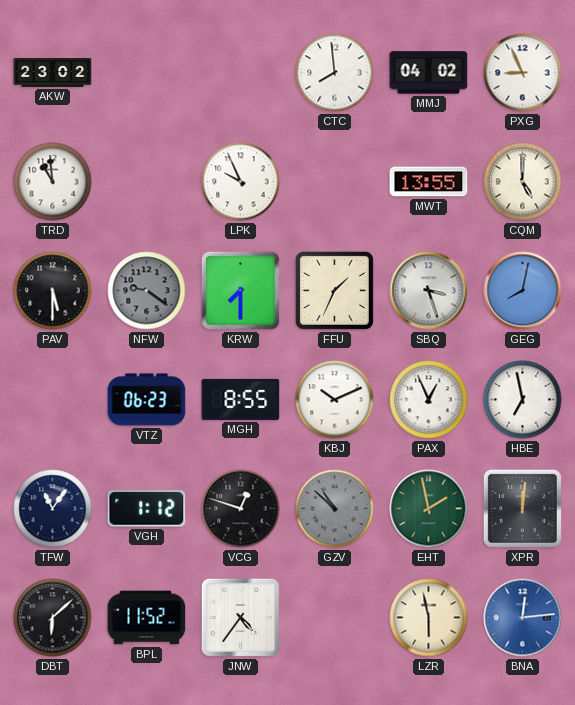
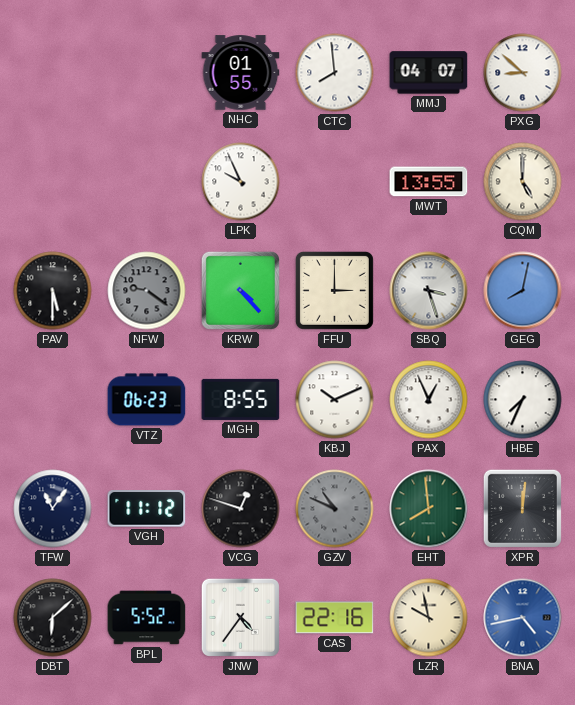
AKW: 23:02 -> none (53, 73)
NHC: none -> 01:55 (241, 73)
MMJ: 04:02 -> 04:07 (429, 73)
PXG: 8:56 -> 8:52 (523, 73)
TRD: 10:59 -> none (53, 182)
KRW: 7:30 -> 4:23 (240, 290)
FFU: 1:34 -> 3:00 (334, 290)
HBE: 6:58 -> 7:34 (523, 400)
VGH: 1:12 -> 11:12 (147, 509)
GZV: 10:52 -> 10:49 (335, 509)
EHT: 1:58 -> 7:59 (429, 509)
BPL: 11:52 -> 5:52 (147, 618)
CAS: none -> 22:16 (335, 618)
LZR: 5:58 -> 9:58 (429, 618)
BNA: 12:14 -> 4:43 (523, 618)
